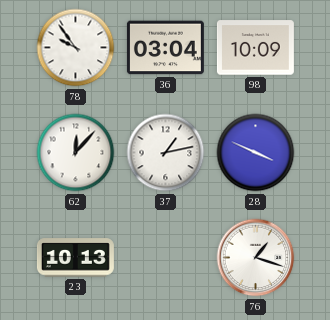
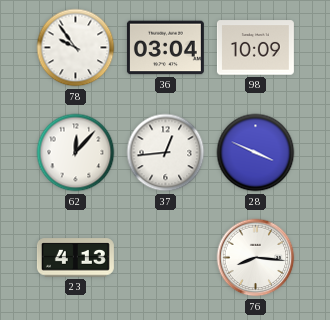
37: 1:13 -> 12:44 (166, 153)
23: 10:13 -> 4:13 (75, 258)
76: 1:18 -> 8:16 (256, 258)
